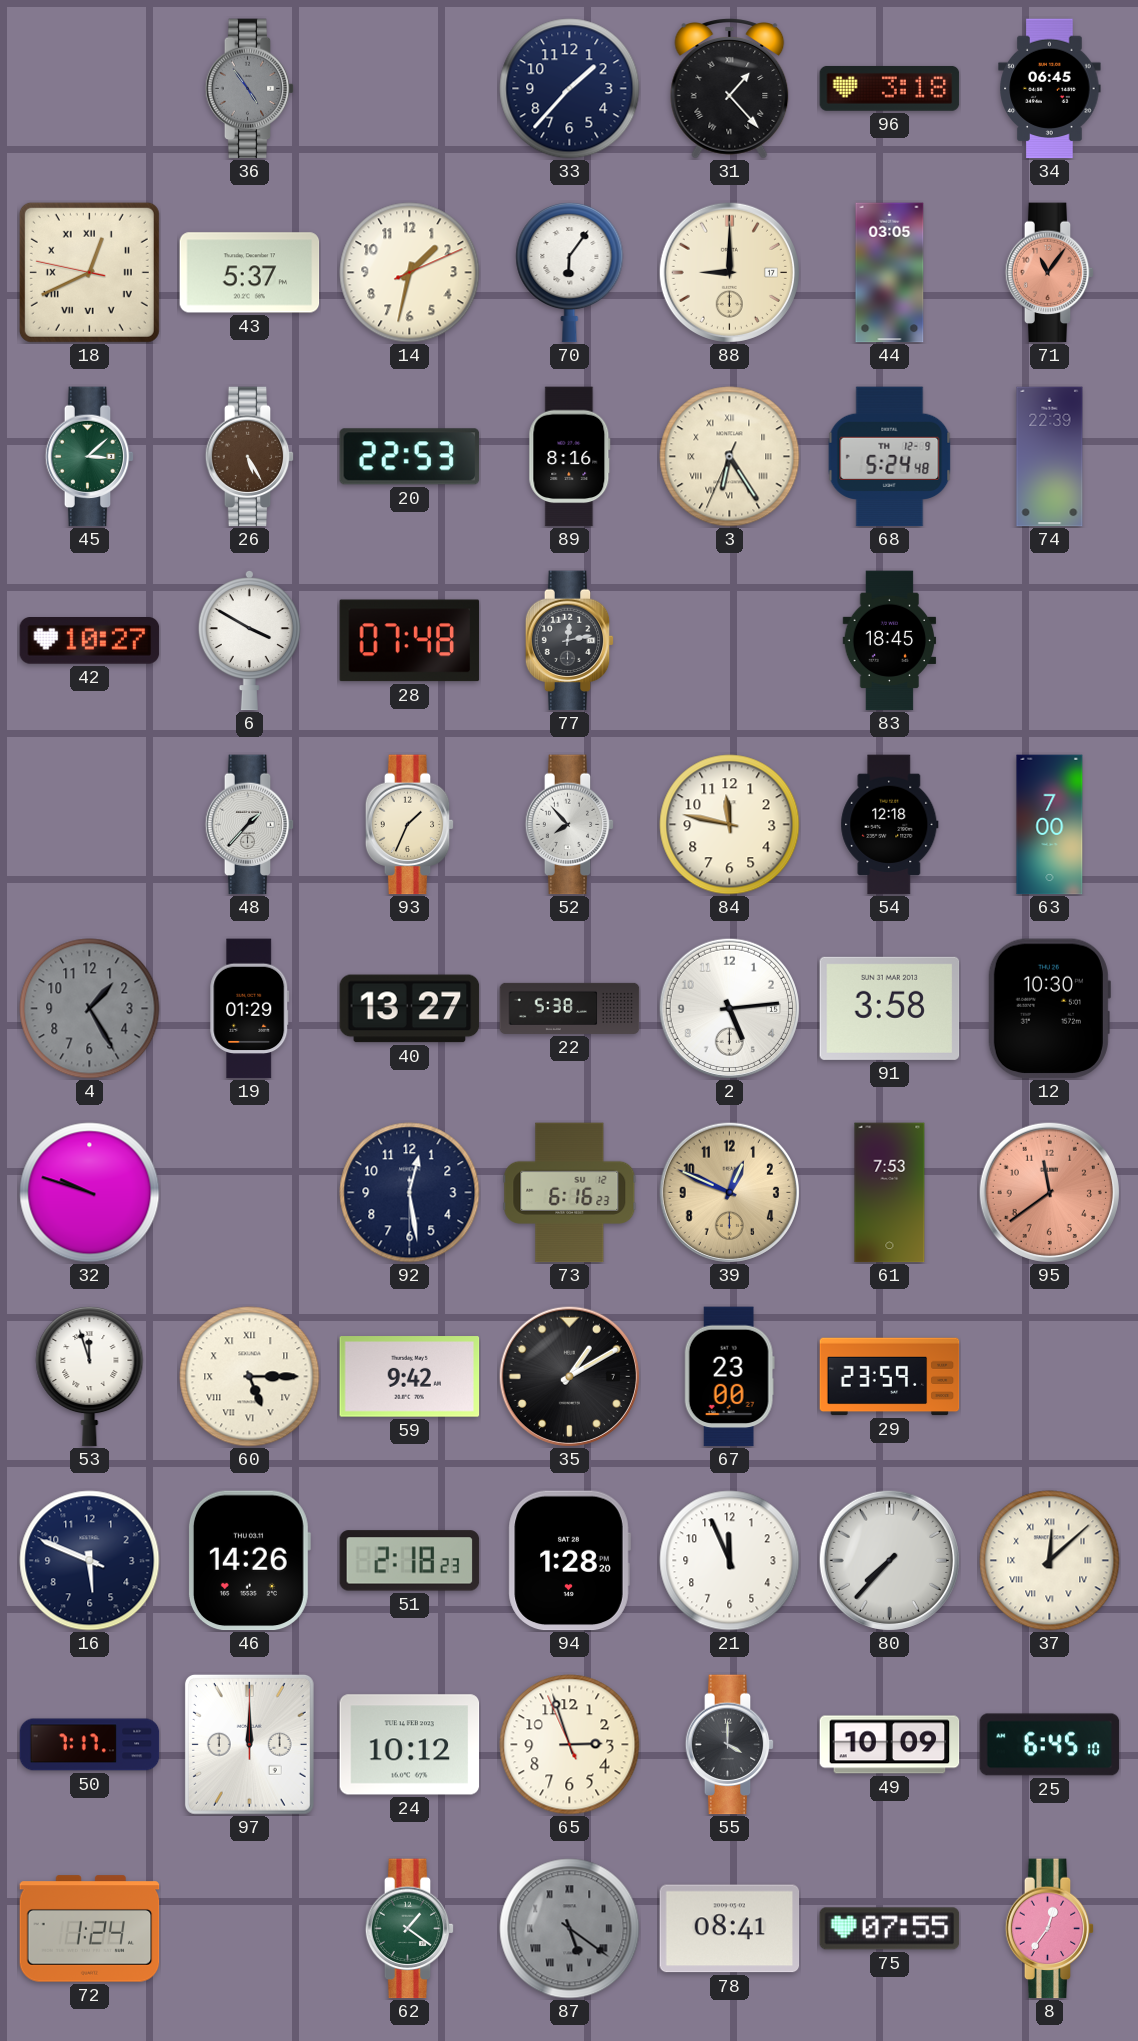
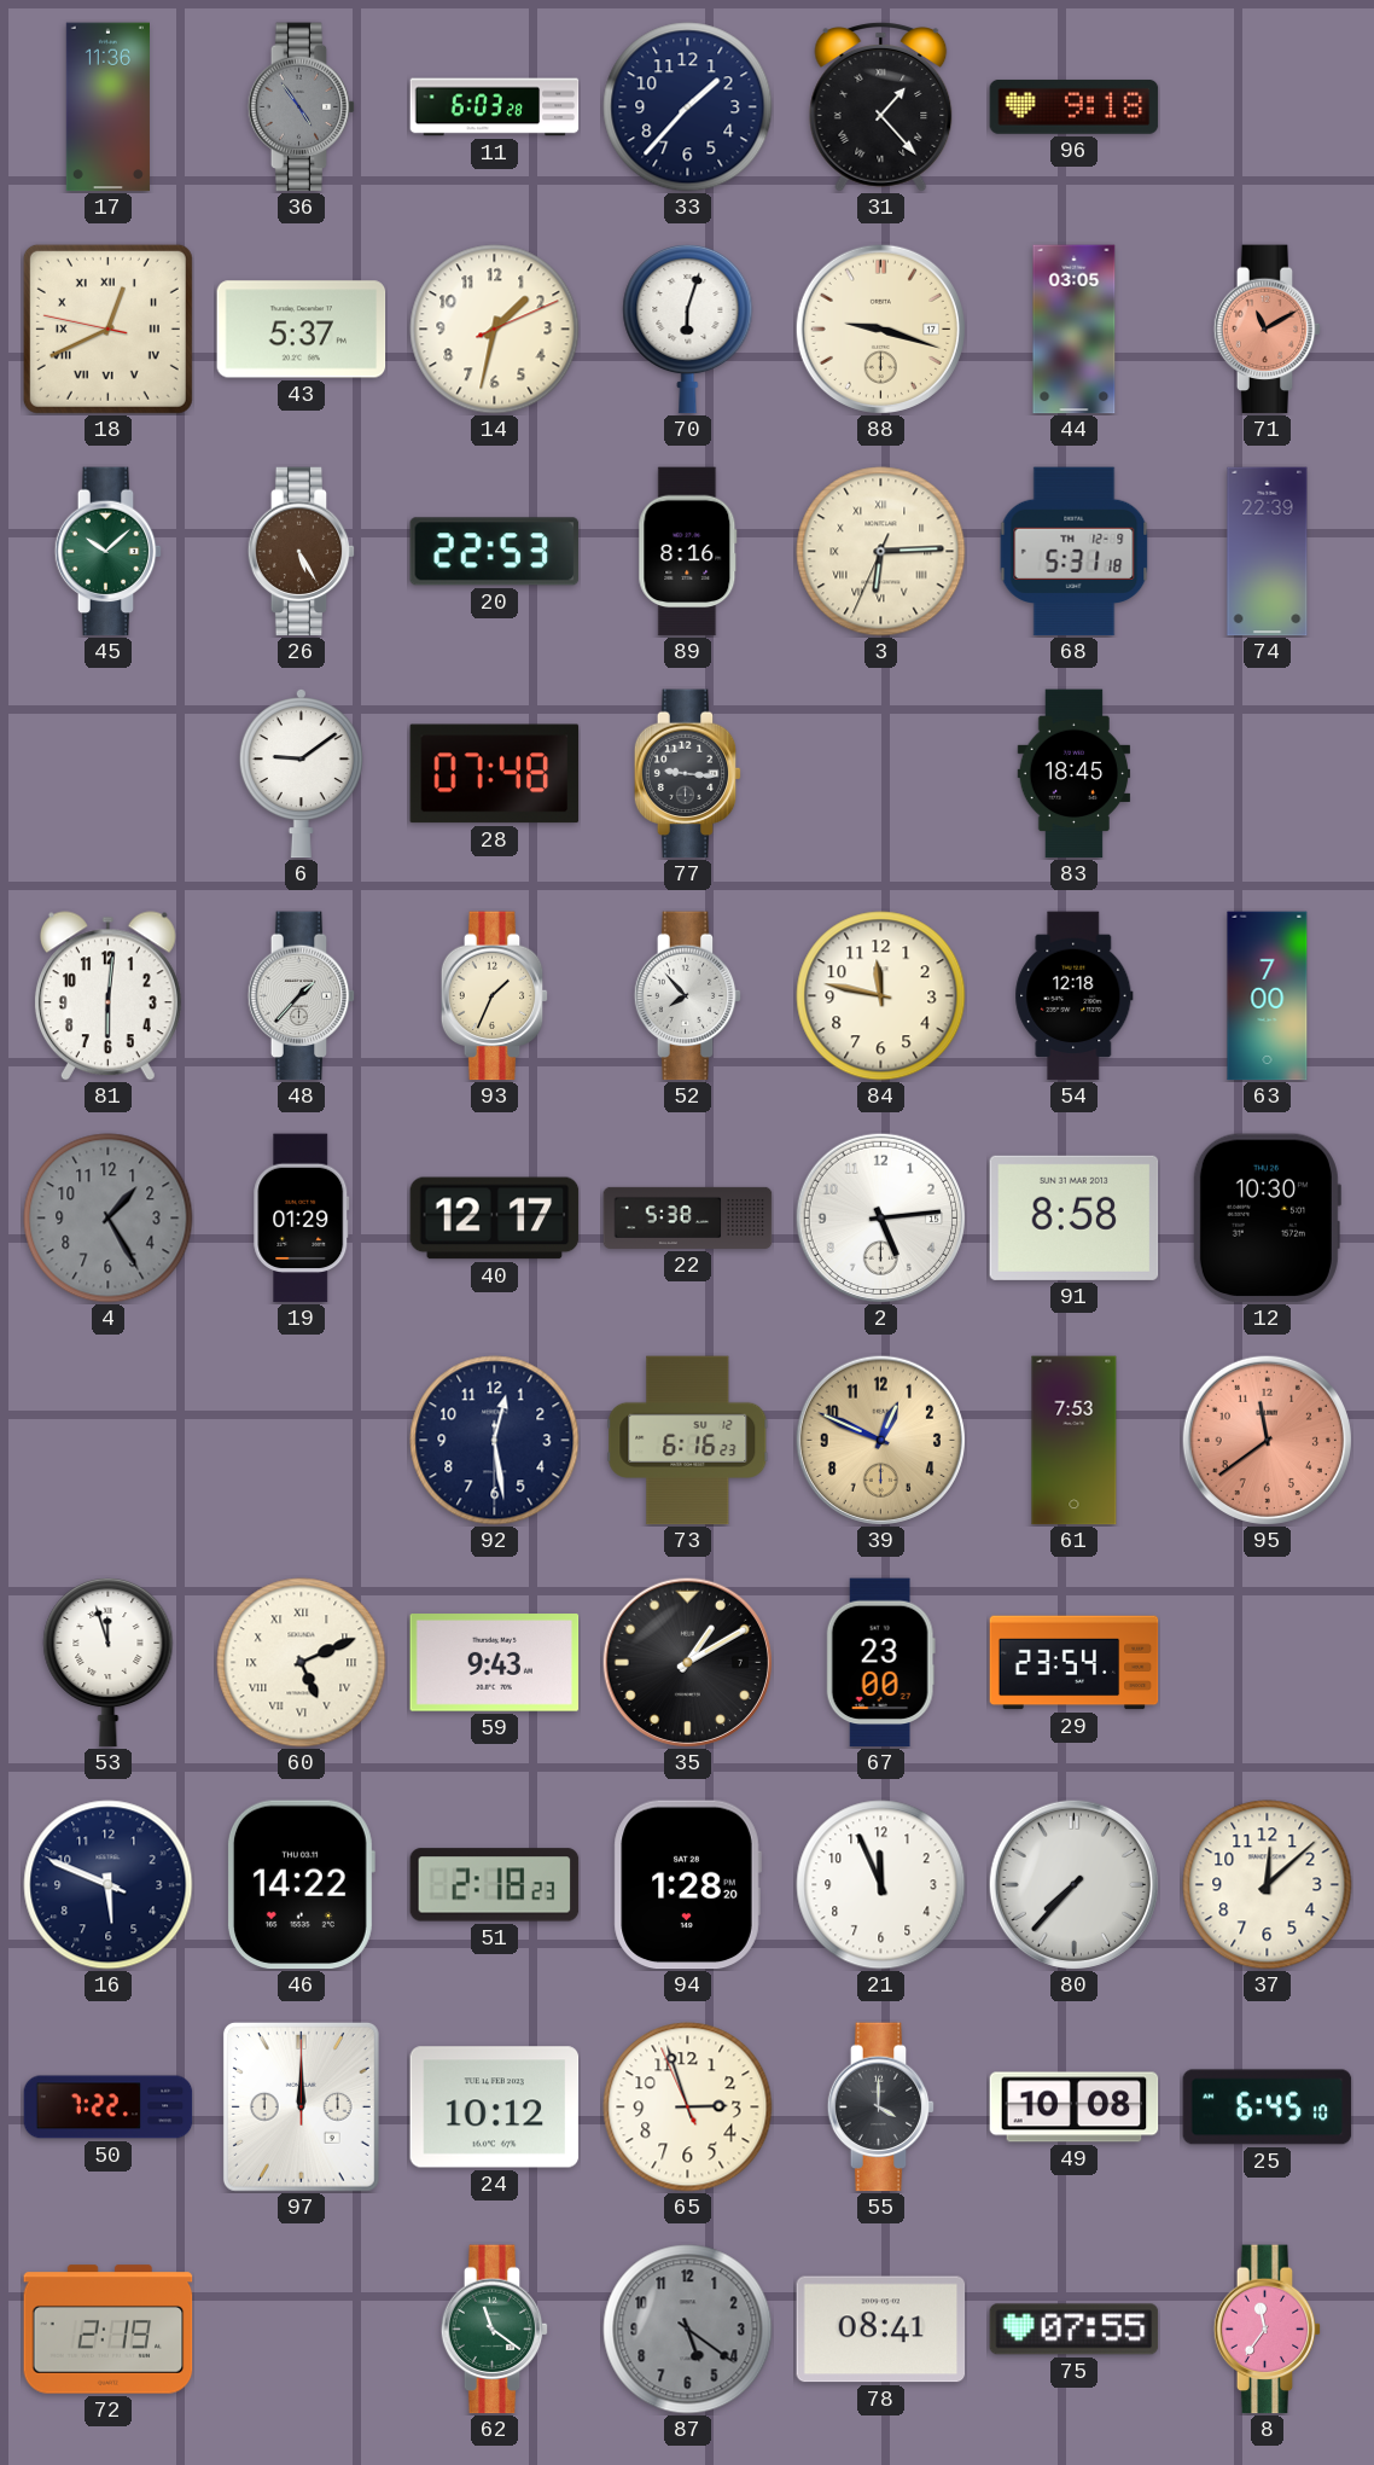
17: none -> 11:36 (107, 107)
11: none -> 6:03 (495, 107)
96: 3:18 -> 9:18 (1075, 106)
34: 06:45 -> none (1050, 89)
70: 6:06 -> 6:03 (688, 329)
88: 9:00 -> 9:18 (880, 329)
71: 11:06 -> 11:10 (1268, 330)
45: 3:08 -> 10:08 (109, 552)
3: 6:24 -> 6:14 (881, 552)
68: 5:24 -> 5:31 (1075, 552)
42: 10:27 -> none (90, 641)
6: 3:50 -> 9:09 (301, 773)
77: 12:13 -> 9:16 (688, 774)
81: none -> 6:01 (107, 996)
40: 13:27 -> 12:17 (495, 1219)
91: 3:58 -> 8:58 (1075, 1217)
32: 9:48 -> none (90, 1193)
60: 5:15 -> 5:11 (302, 1663)
59: 9:42 -> 9:43 (495, 1663)
29: 23:59 -> 23:54 (1075, 1663)
46: 14:26 -> 14:22 (301, 1885)
37 numerals: Roman -> Arabic (1268, 1885)
50: 7:17 -> 7:22 (109, 2108)
49: 10:09 -> 10:08 (1075, 2108)
72: 1:24 -> 2:19 (109, 2330)
62: 1:21 -> 11:21 (495, 2330)
87 numerals: Roman -> Arabic (688, 2330)
8: 12:36 -> 11:36 (1268, 2330)
